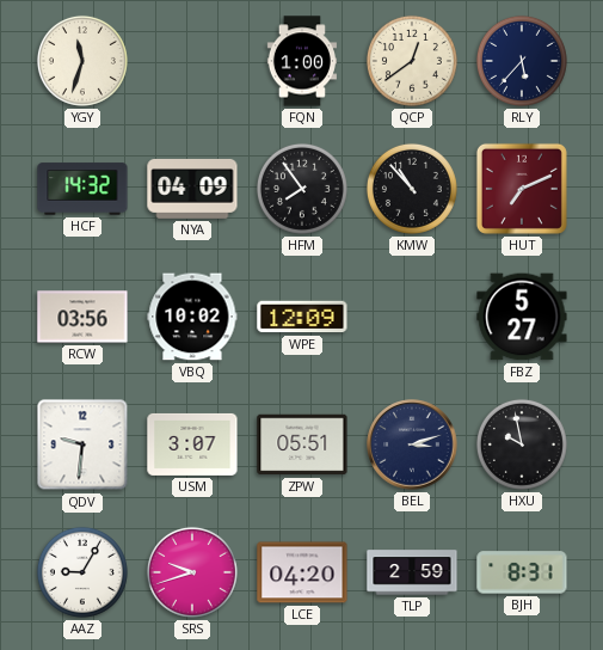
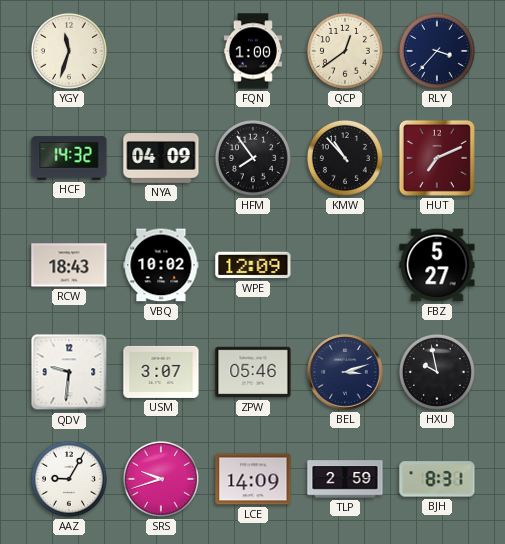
RLY: 5:37 -> 3:37 (437, 51)
RCW: 03:56 -> 18:43 (69, 265)
ZPW: 05:51 -> 05:46 (253, 372)
LCE: 04:20 -> 14:09 (253, 479)
